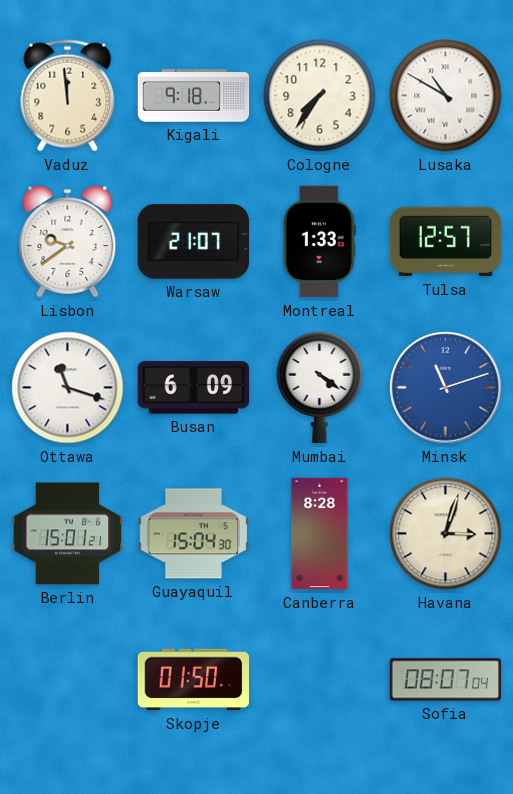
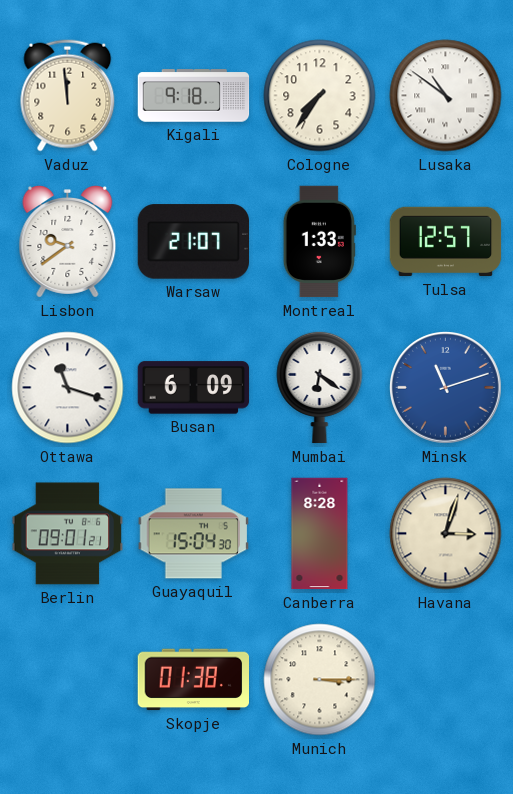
Lusaka: 10:50 -> 10:51 (446, 96)
Mumbai: 4:21 -> 6:21 (320, 387)
Berlin: 15:01 -> 09:01 (68, 534)
Skopje: 01:50 -> 01:38 (193, 680)
Munich: none -> 3:15 (320, 680)
Sofia: 08:07 -> none (446, 680)
